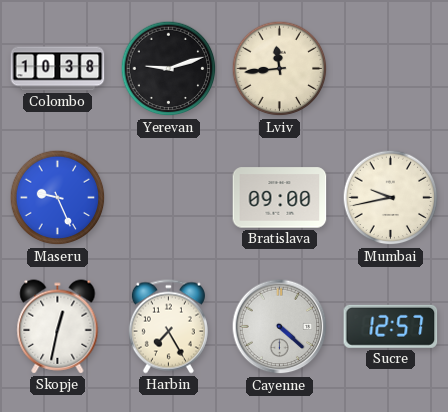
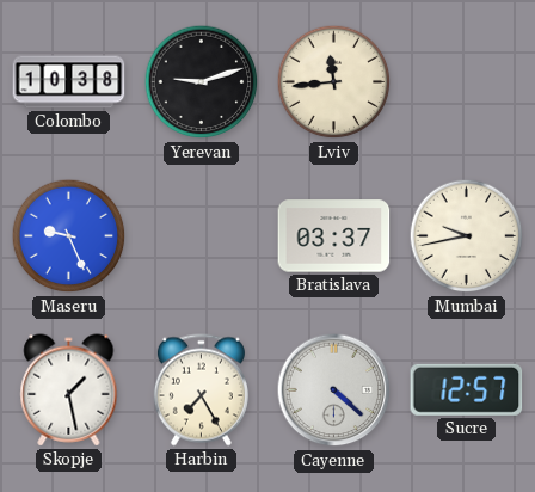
Bratislava: 09:00 -> 03:37 (334, 236)
Skopje: 12:32 -> 1:28 (69, 390)
